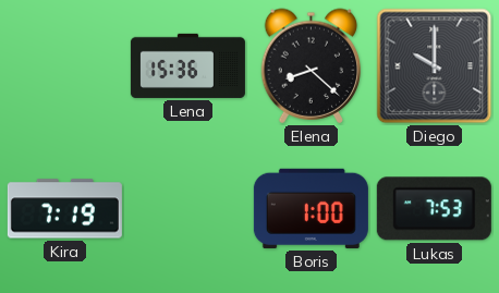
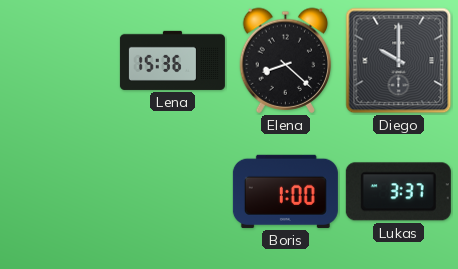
Kira: 7:19 -> none (64, 209)
Lukas: 7:53 -> 3:37 (398, 192)
